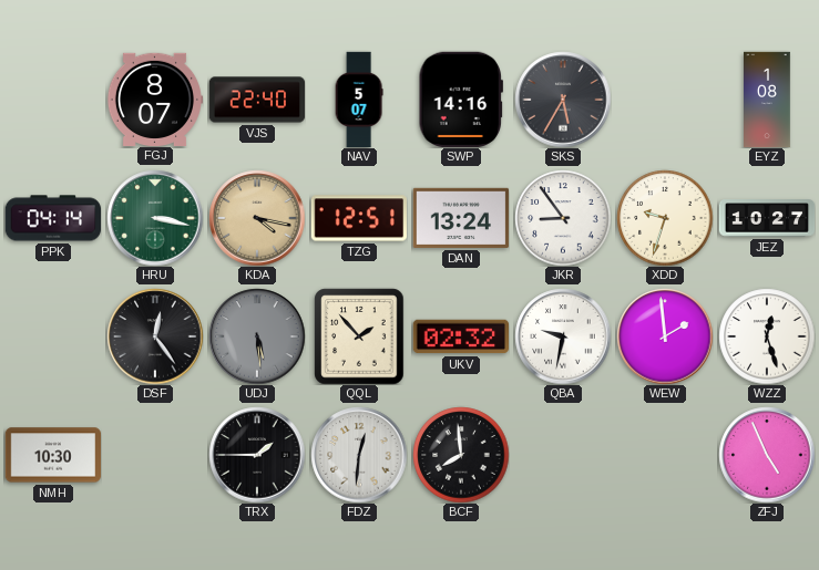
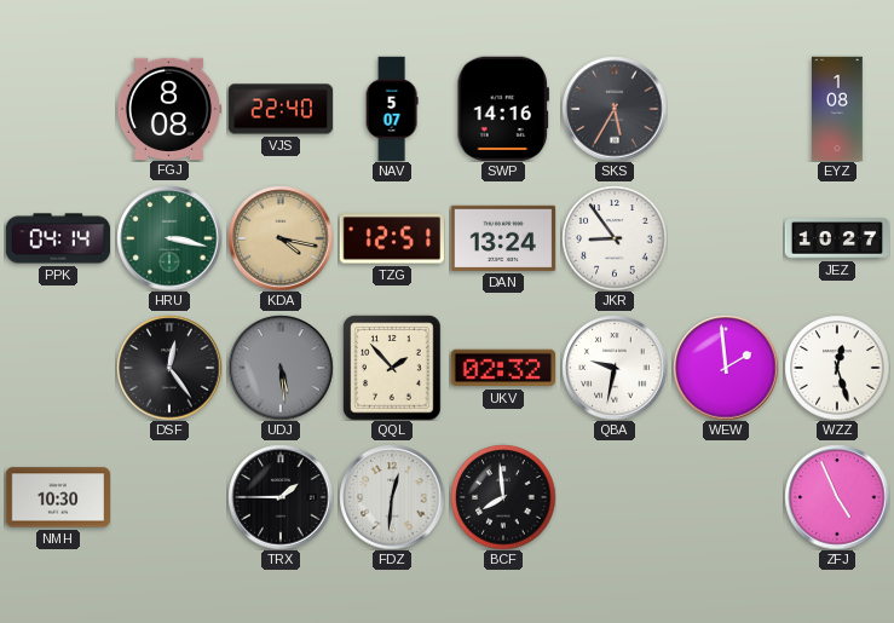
FGJ: 8:07 -> 8:08 (168, 108)
XDD: 9:33 -> none (665, 218)
